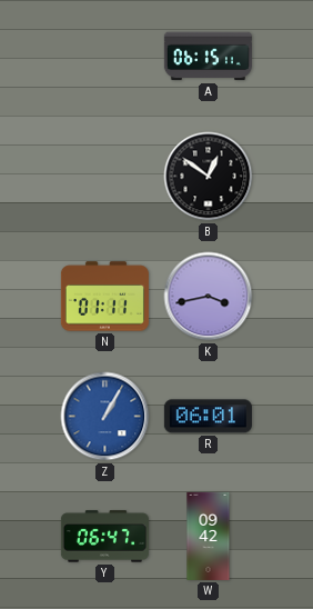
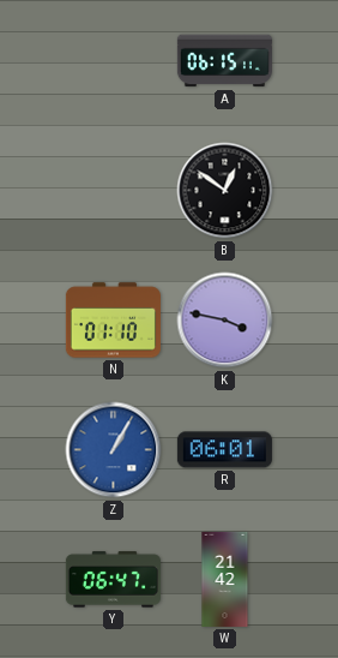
N: 01:11 -> 01:10 (113, 321)
K: 3:43 -> 3:47 (225, 321)
W: 09:42 -> 21:42 (225, 579)
